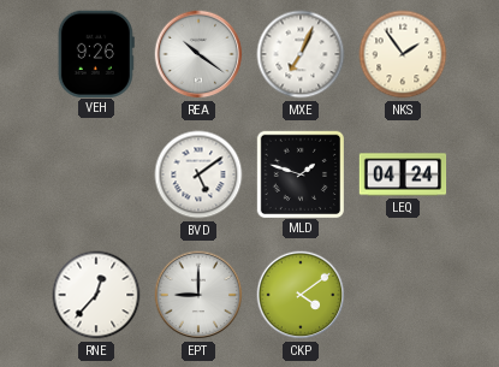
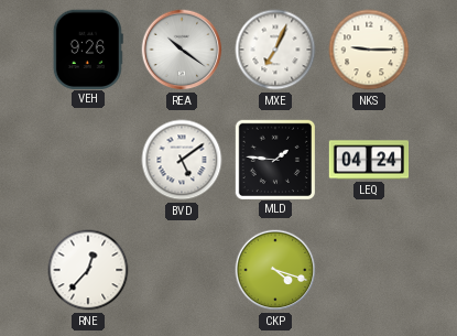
NKS: 1:54 -> 9:15 (369, 50)
MLD: 1:48 -> 1:46 (274, 159)
EPT: 9:00 -> none (198, 295)
CKP: 4:09 -> 4:18 (275, 270)
